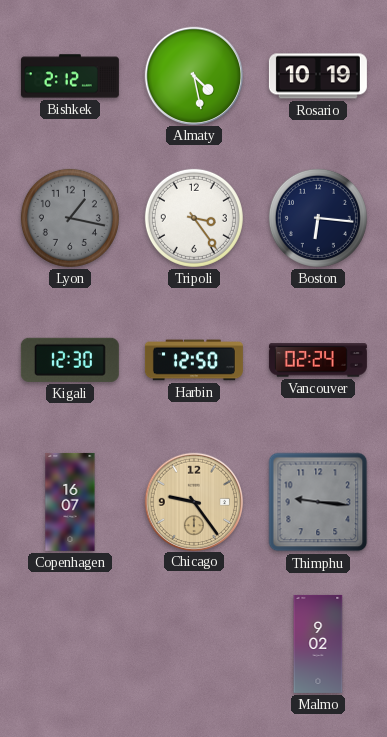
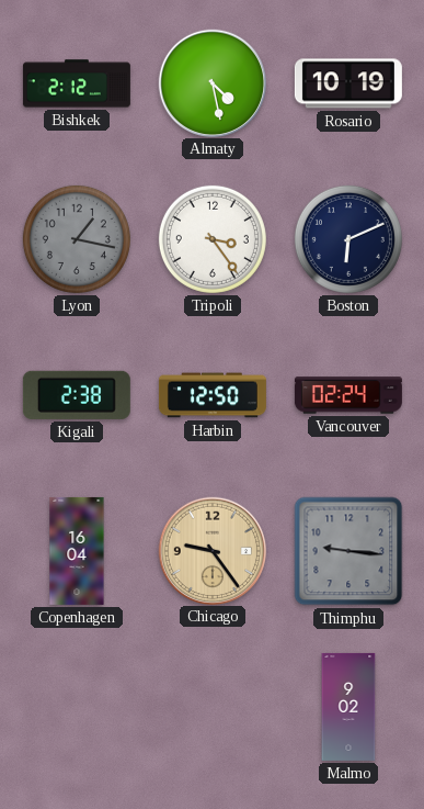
Boston: 6:16 -> 6:11 (348, 239)
Kigali: 12:30 -> 2:38 (77, 395)
Copenhagen: 16:07 -> 16:04 (77, 551)
